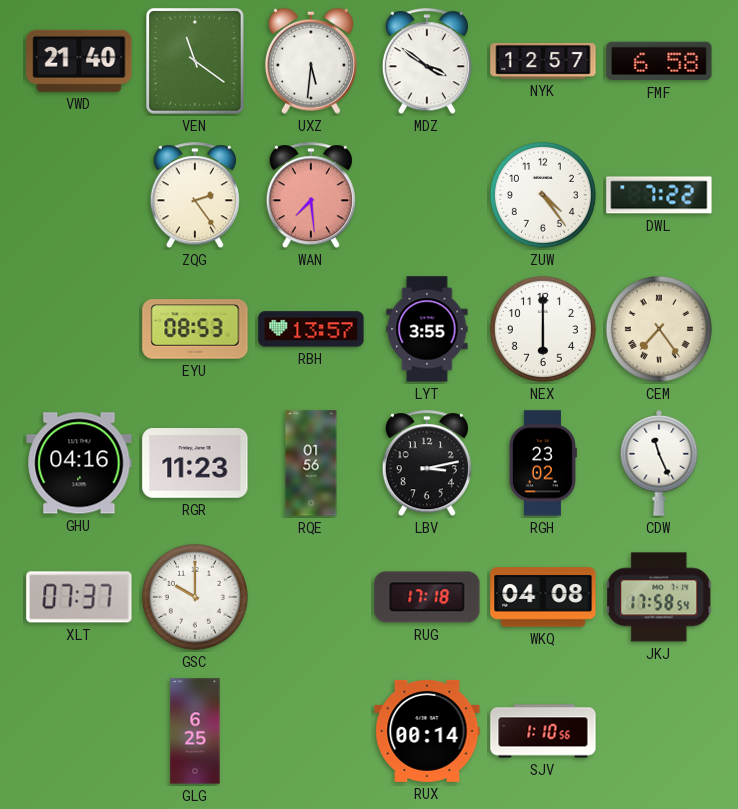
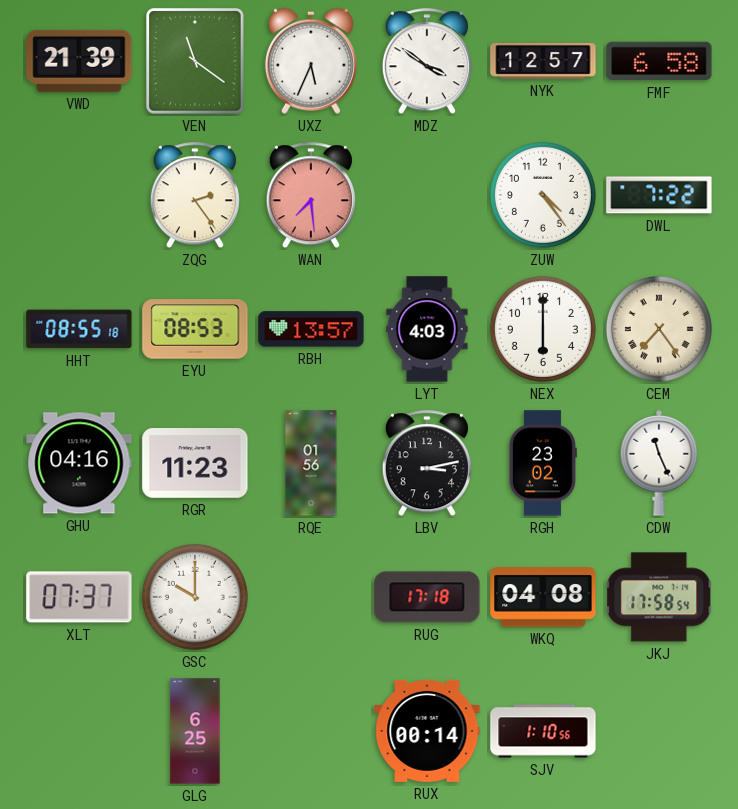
VWD: 21:40 -> 21:39 (79, 61)
UXZ: 5:31 -> 5:34 (311, 61)
HHT: none -> 08:55 (79, 329)
LYT: 3:55 -> 4:03 (427, 329)
